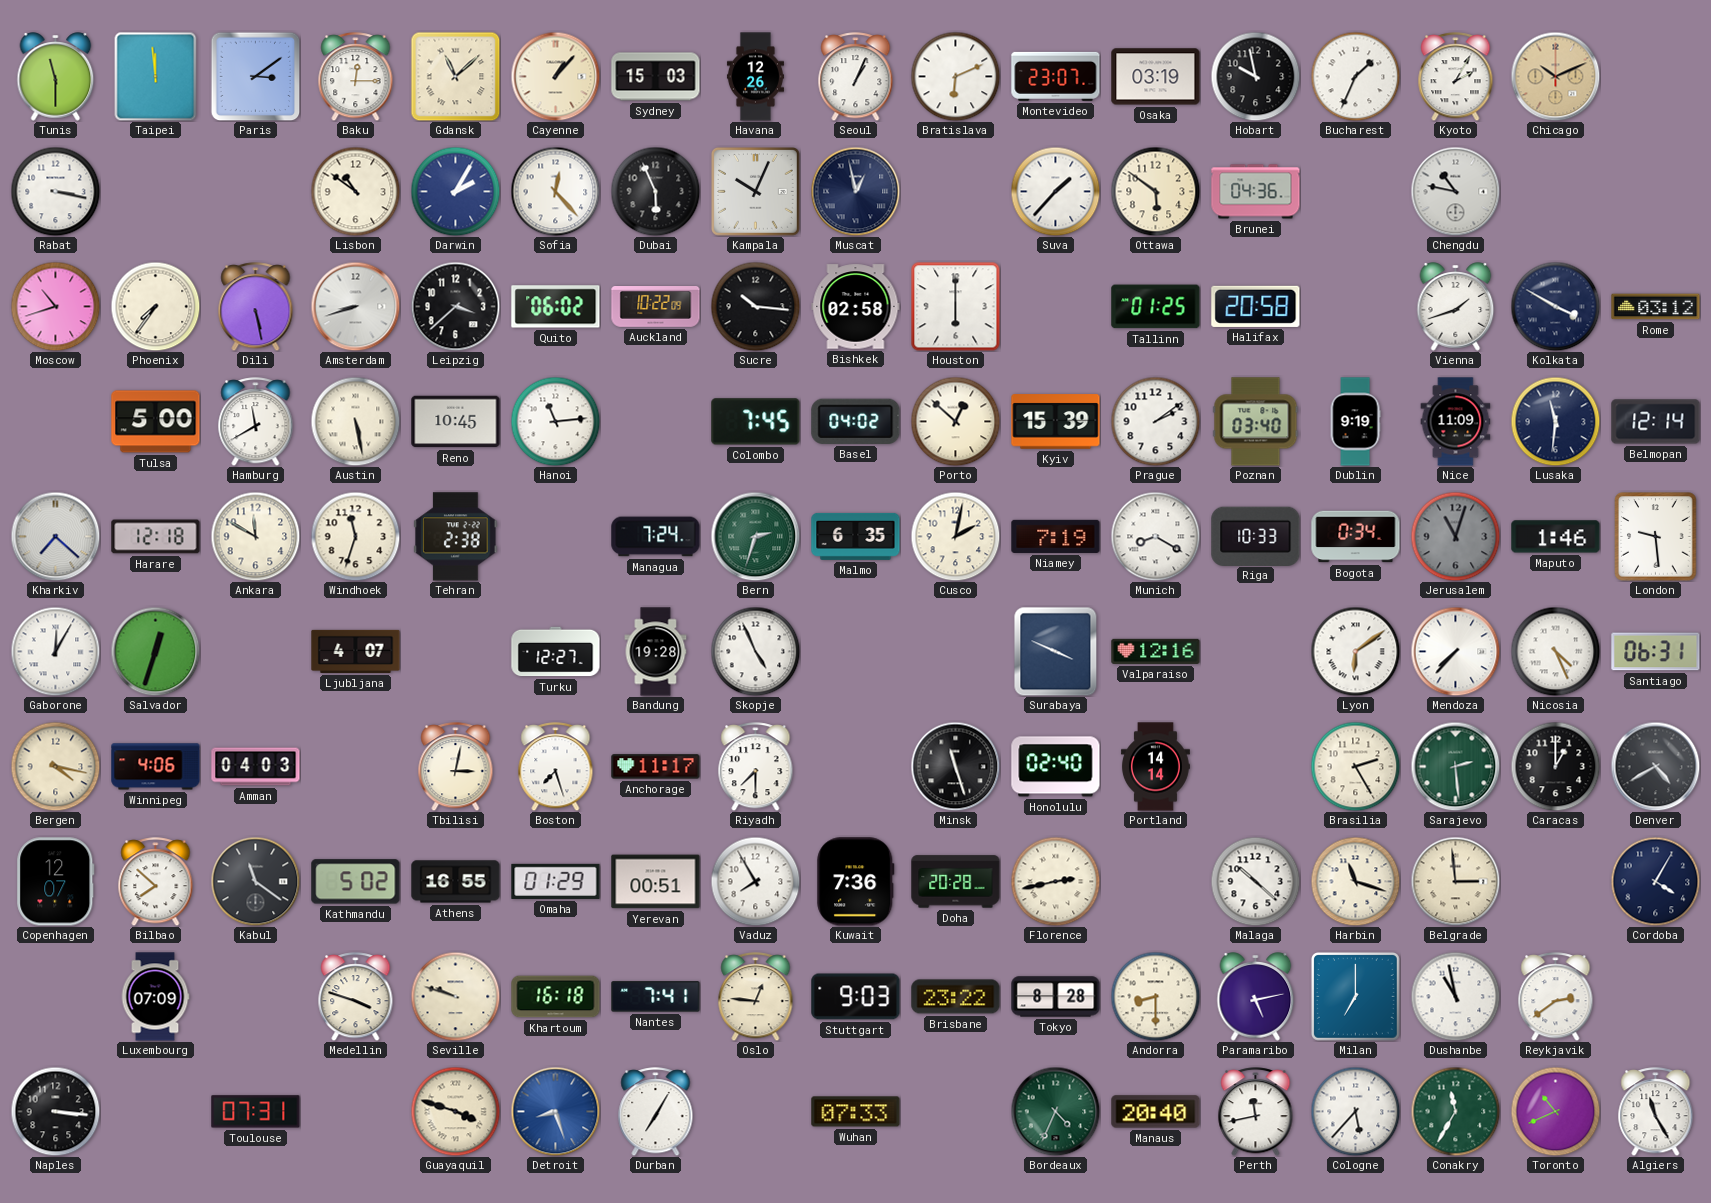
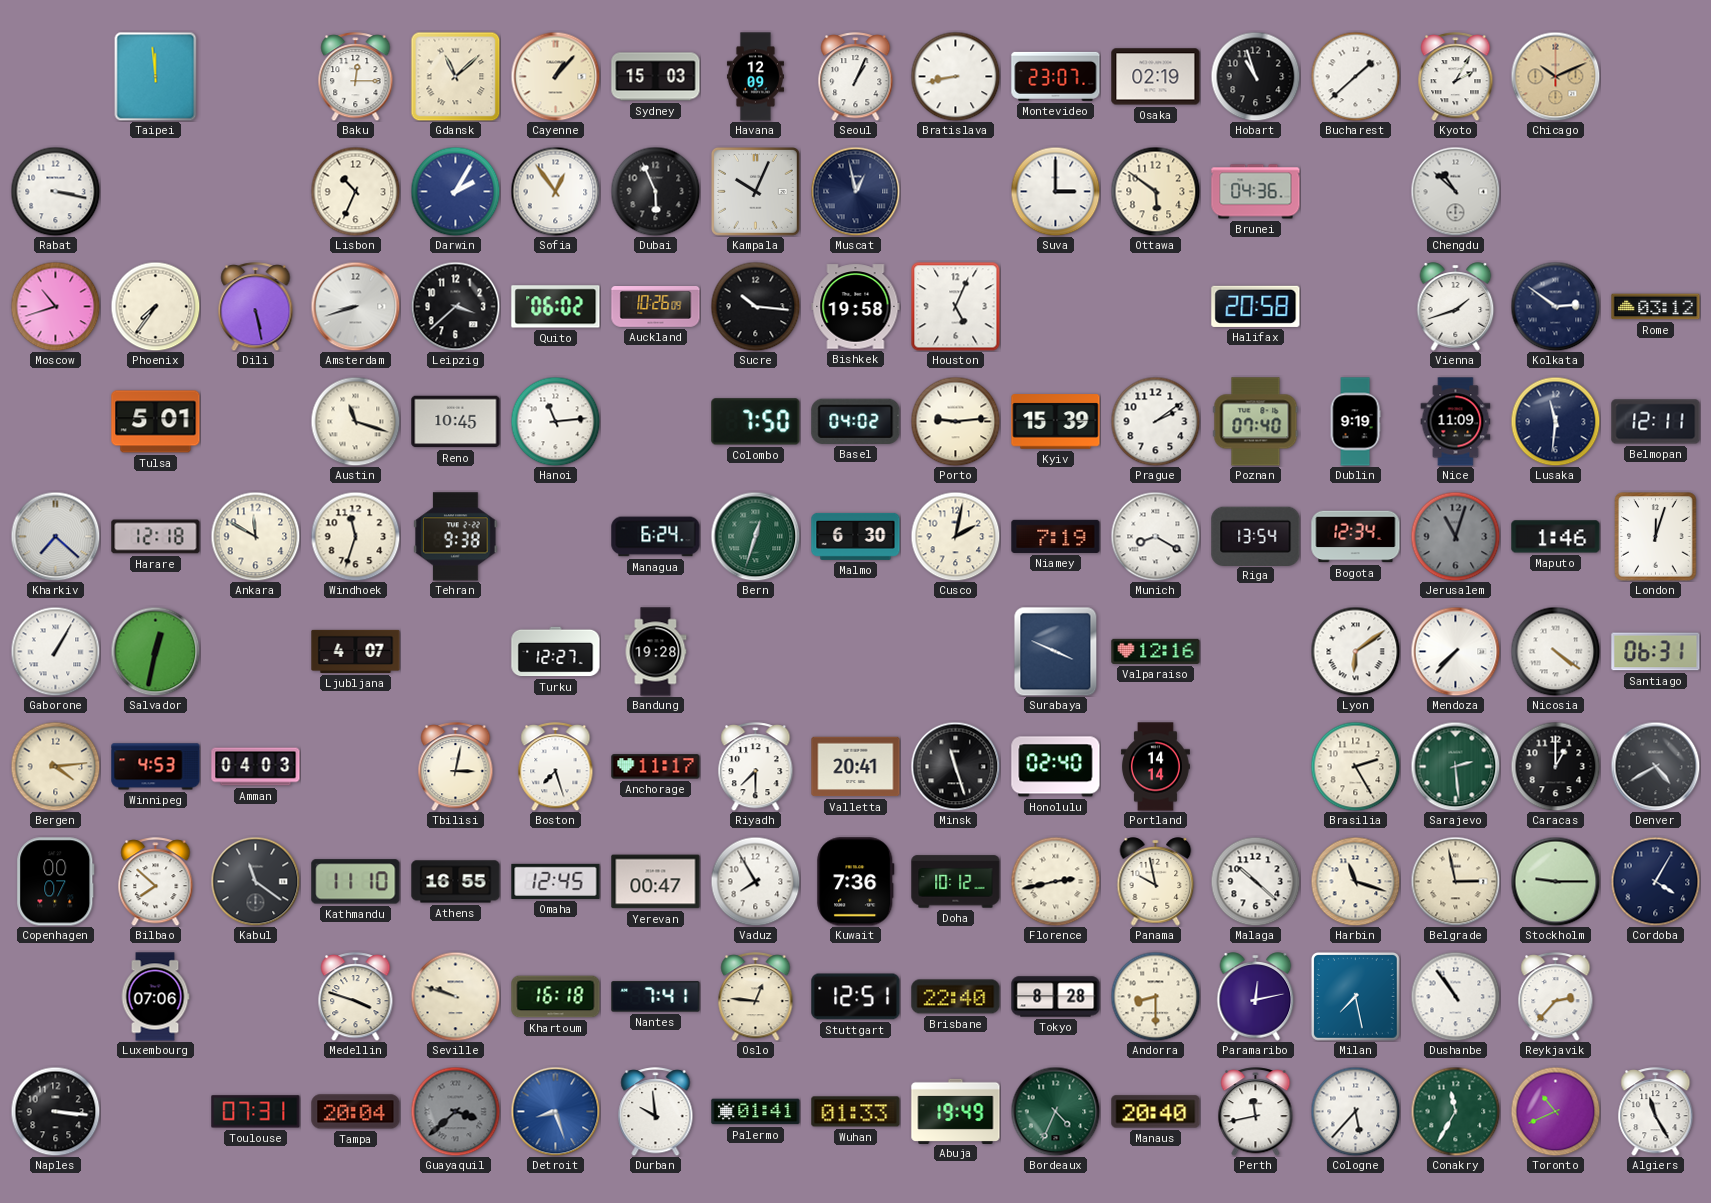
Tunis: 11:30 -> none (56, 77)
Paris: 3:09 -> none (255, 76)
Havana: 12:26 -> 12:09 (755, 77)
Bratislava: 6:11 -> 8:43 (955, 76)
Osaka: 03:19 -> 02:19 (1156, 77)
Hobart: 9:58 -> 10:57 (1255, 76)
Bucharest: 1:34 -> 1:38 (1355, 76)
Lisbon: 10:51 -> 10:34 (355, 191)
Sofia: 12:23 -> 12:54 (555, 191)
Suva: 1:37 -> 3:00 (1055, 191)
Chengdu: 10:47 -> 10:52 (1455, 191)
Auckland: 10:22 -> 10:26 (656, 307)
Bishkek: 02:58 -> 19:58 (856, 307)
Houston: 6:00 -> 5:04 (955, 306)
Tallinn: 01:25 -> none (1156, 307)
Kolkata: 3:50 -> 2:51 (1555, 306)
Tulsa: 5:00 -> 5:01 (156, 422)
Hamburg: 11:40 -> none (256, 422)
Austin: 5:28 -> 11:18 (355, 421)
Colombo: 7:45 -> 7:50 (756, 422)
Porto: 12:52 -> 9:14 (955, 421)
Poznan: 03:40 -> 07:40 (1256, 422)
Belmopan: 12:14 -> 12:11 (1656, 422)
Tehran: 2:38 -> 9:38 (456, 537)
Managua: 7:24 -> 6:24 (656, 537)
Bern: 2:33 -> 12:33 (755, 536)
Malmo: 6:35 -> 6:30 (856, 536)
Riga: 10:33 -> 13:54 (1256, 536)
Bogota: 0:34 -> 12:34 (1356, 537)
London: 9:29 -> 12:03 (1656, 537)
Gaborone: 12:05 -> 1:05 (55, 651)
Salvador: 12:33 -> 12:32 (155, 651)
Skopje: 4:56 -> none (755, 651)
Nicosia: 4:26 -> 4:21 (1555, 651)
Bergen: 4:17 -> 4:14 (55, 766)
Winnipeg: 4:06 -> 4:53 (156, 767)
Valletta: none -> 20:41 (856, 767)
Copenhagen: 12:07 -> 00:07 (56, 882)
Kathmandu: 5:02 -> 11:10 (356, 882)
Omaha: 01:29 -> 12:45 (556, 881)
Yerevan: 00:51 -> 00:47 (656, 882)
Doha: 20:28 -> 10:12 (956, 882)
Panama: none -> 9:58 (1156, 882)
Belgrade: 2:59 -> 2:58 (1455, 881)
Stockholm: none -> 9:15 (1555, 881)
Luxembourg: 07:09 -> 07:06 (155, 997)
Stuttgart: 9:03 -> 12:51 (856, 997)
Brisbane: 23:22 -> 22:40 (956, 997)
Paramaribo: 5:13 -> 12:13 (1256, 997)
Milan: 7:00 -> 7:28 (1355, 996)
Dushanbe: 10:58 -> 10:54 (1455, 996)
Reykjavik: 2:39 -> 2:37 (1556, 997)
Tampa: none -> 20:04 (356, 1112)
Guayaquil: 3:48 -> 3:38 (455, 1111)
Guayaquil dial: cream -> grey (455, 1111)
Durban: 7:05 -> 9:59 (656, 1112)
Palermo: none -> 01:41 (756, 1112)
Wuhan: 07:33 -> 01:33 (856, 1112)
Abuja: none -> 19:49 (956, 1111)
